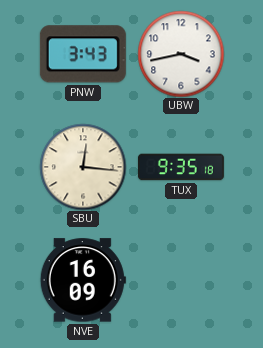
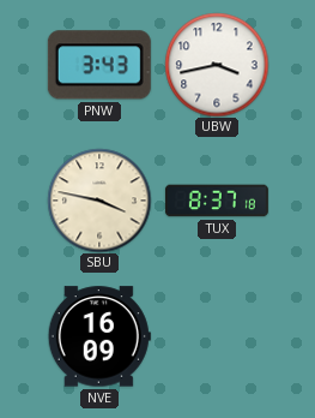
SBU: 12:16 -> 3:47 (99, 201)
TUX: 9:35 -> 8:37 (217, 201)
